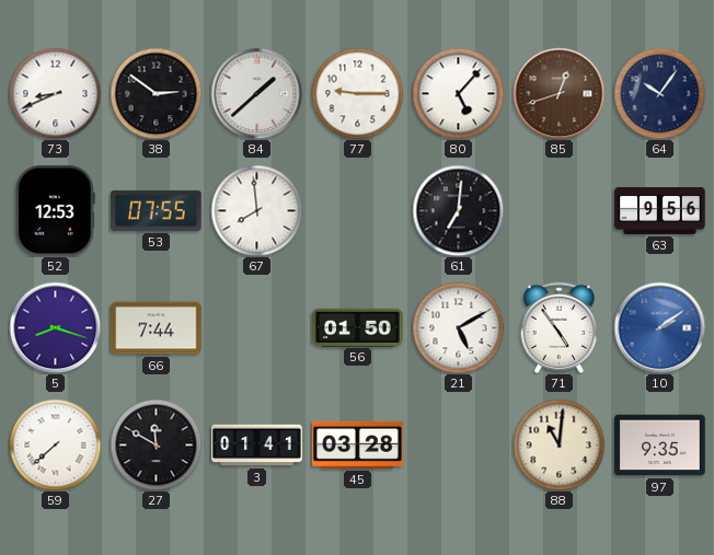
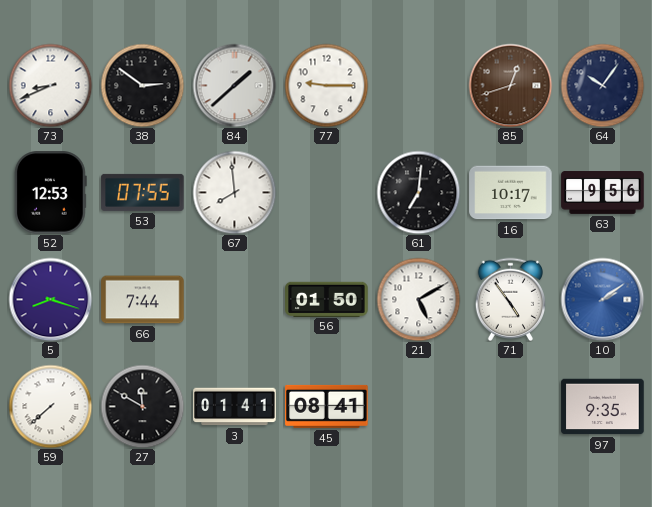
80: 5:07 -> none (458, 93)
16: none -> 10:17 (511, 193)
45: 03:28 -> 08:41 (327, 406)
88: 11:01 -> none (558, 444)
